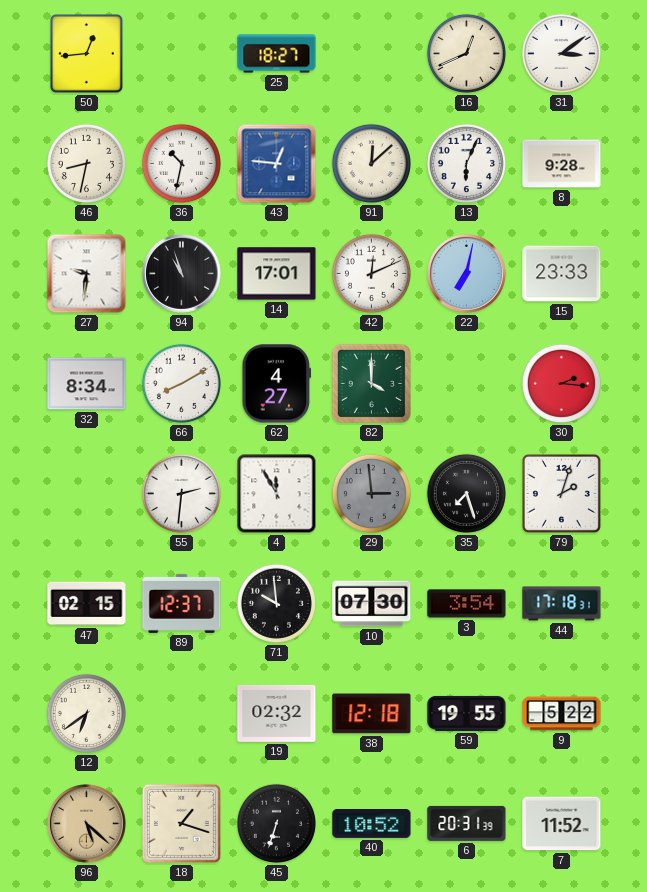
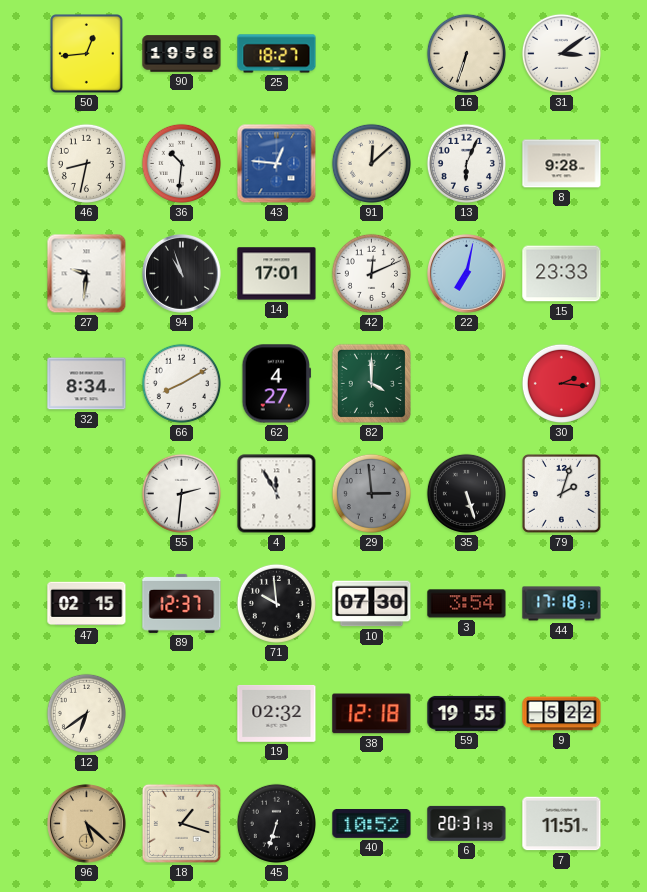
90: none -> 19:58 (182, 54)
16: 12:41 -> 6:33 (466, 53)
36: 10:32 -> 10:31 (181, 163)
35: 7:27 -> 5:27 (466, 493)
7: 11:52 -> 11:51 (562, 824)
